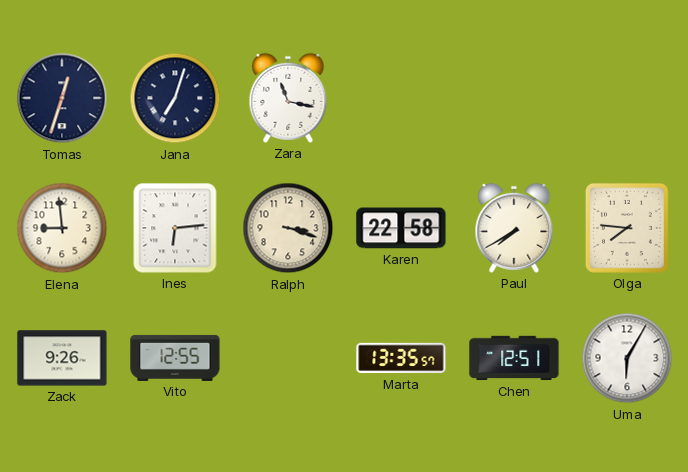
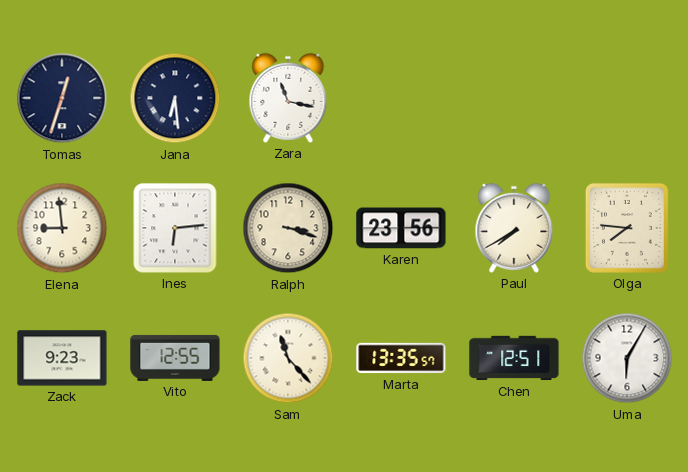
Jana: 7:03 -> 6:29 (175, 98)
Karen: 22:58 -> 23:56 (401, 228)
Zack: 9:26 -> 9:23 (62, 358)
Sam: none -> 11:23 (288, 358)
